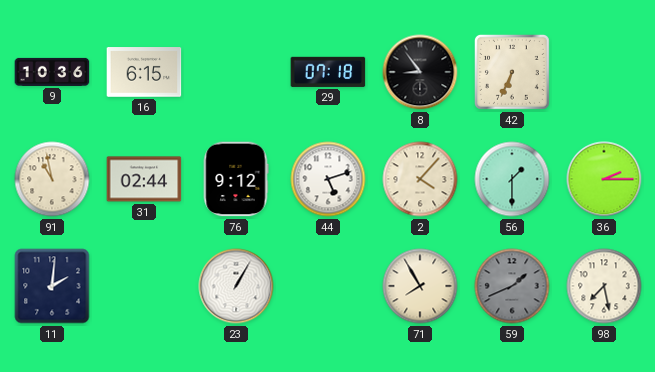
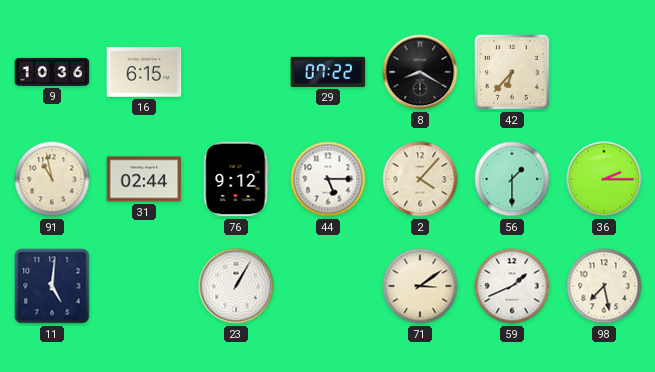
29: 07:18 -> 07:22 (328, 72)
8: 8:54 -> 8:20 (420, 72)
42: 6:34 -> 6:37 (512, 72)
44: 5:12 -> 5:15 (328, 179)
11: 2:01 -> 5:01 (52, 286)
71: 7:55 -> 3:09 (420, 286)
59 dial: grey -> white (512, 286)
